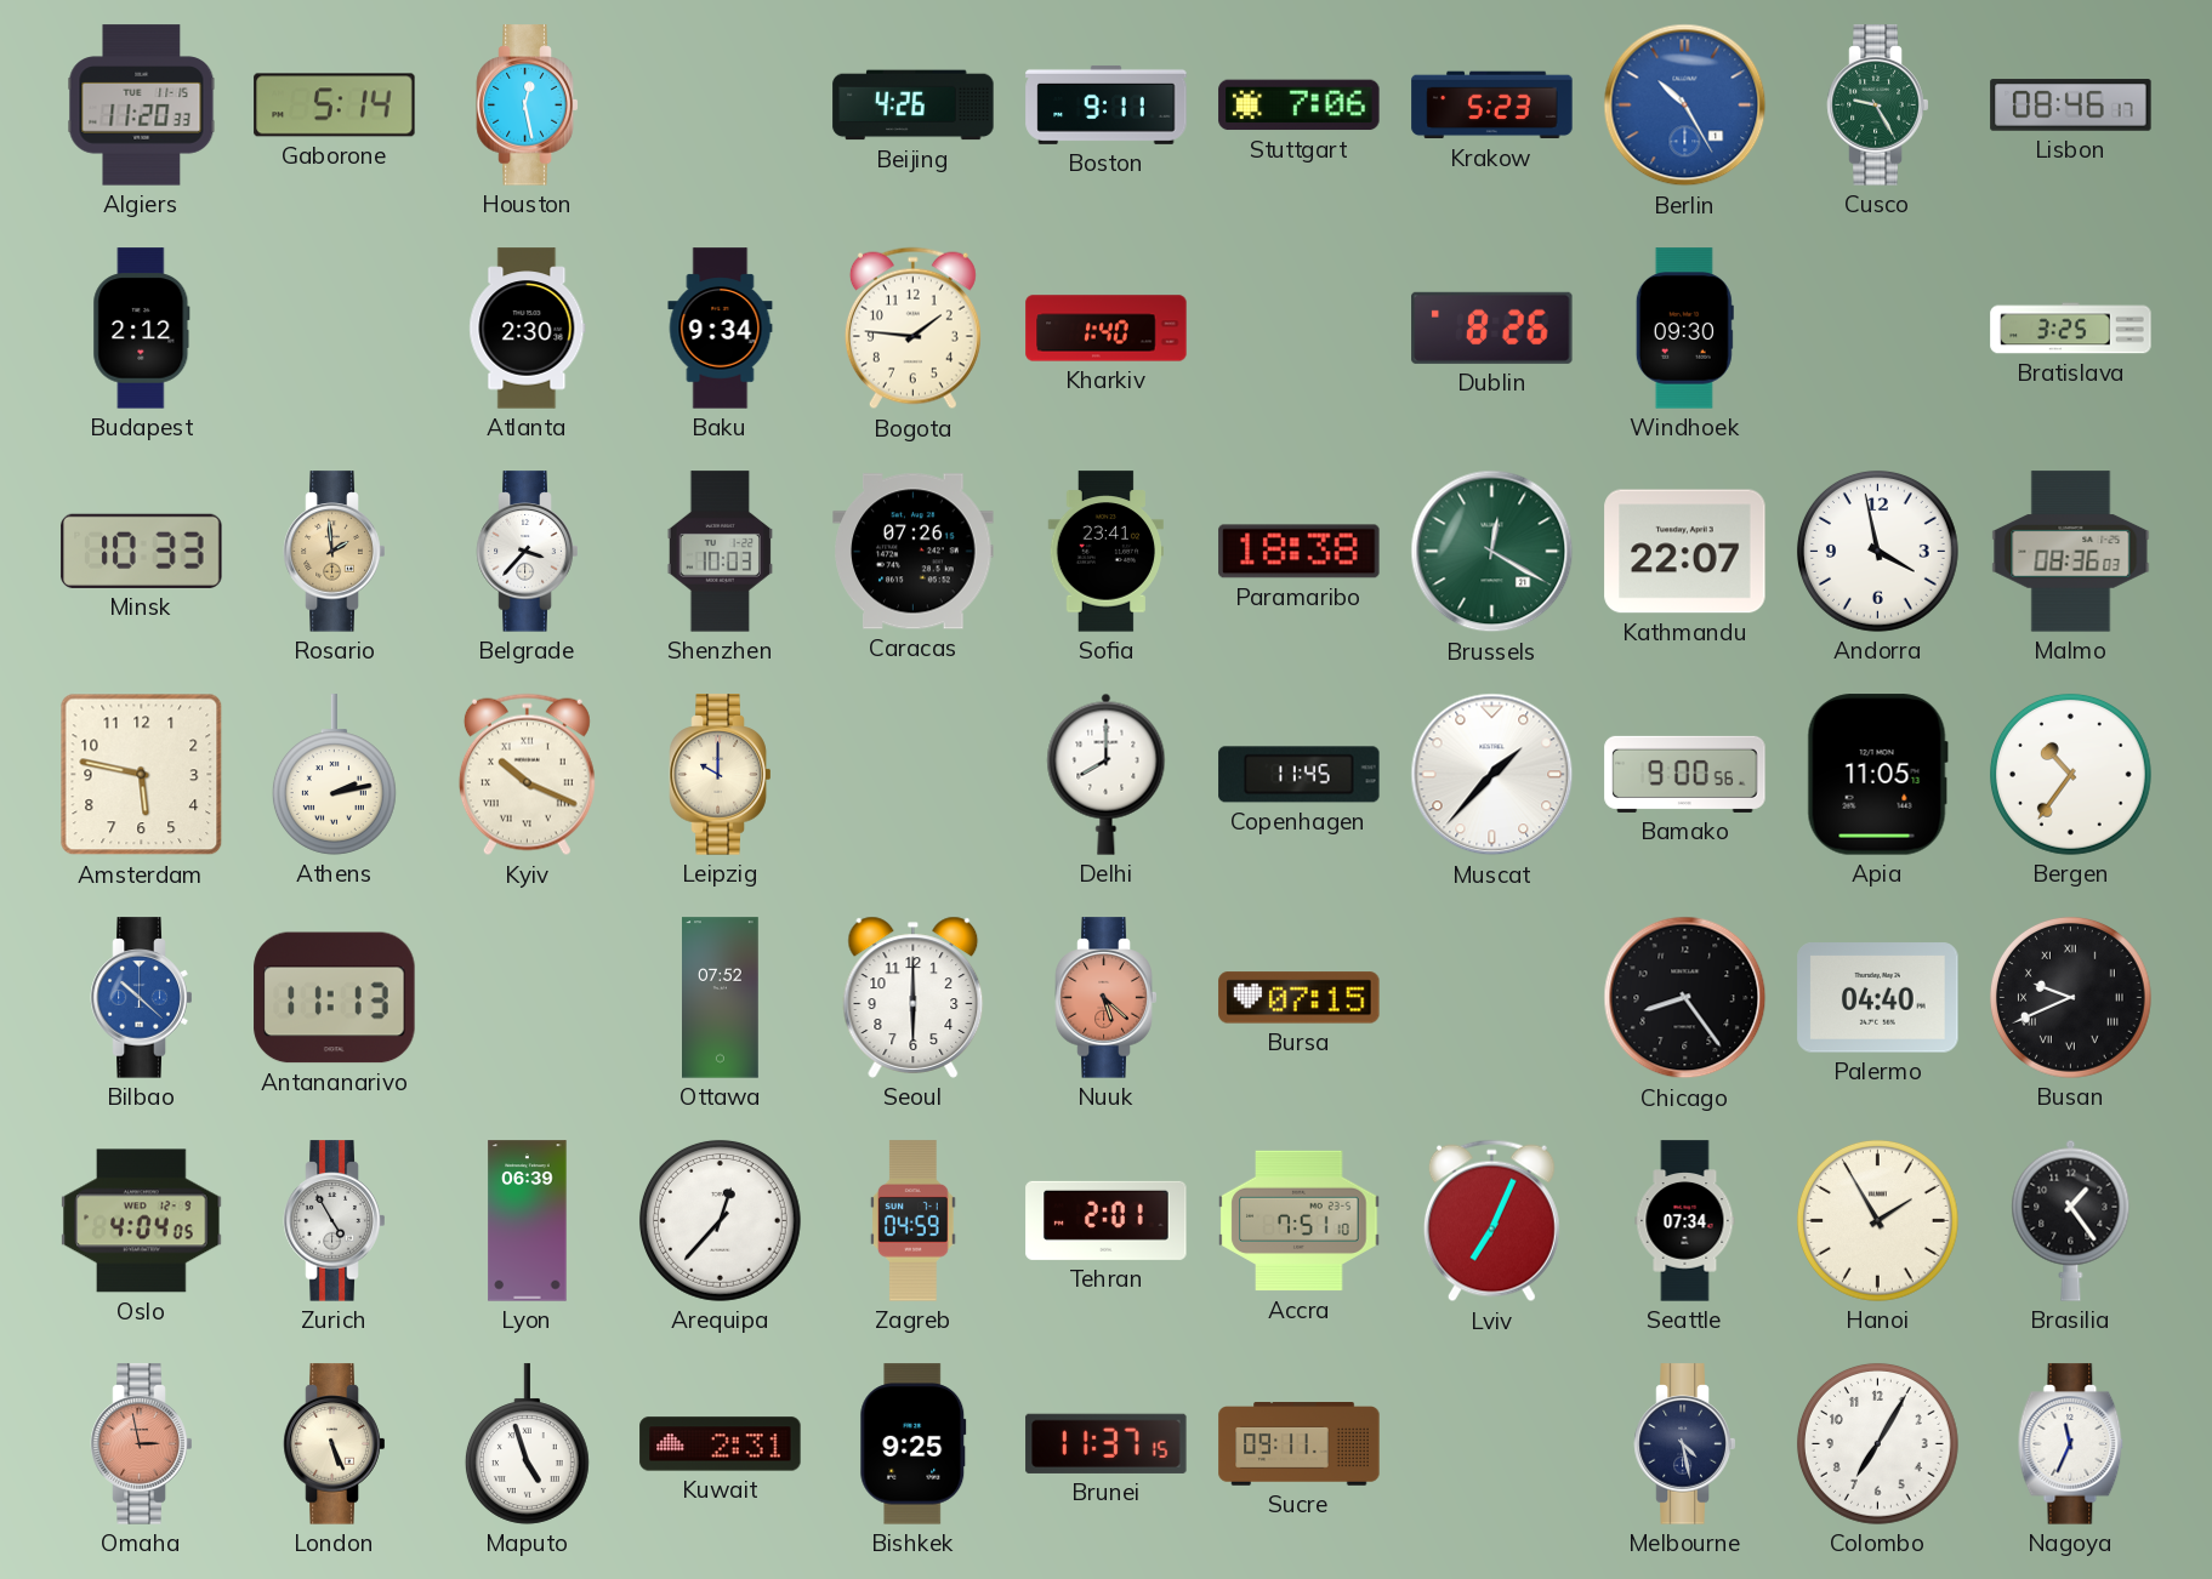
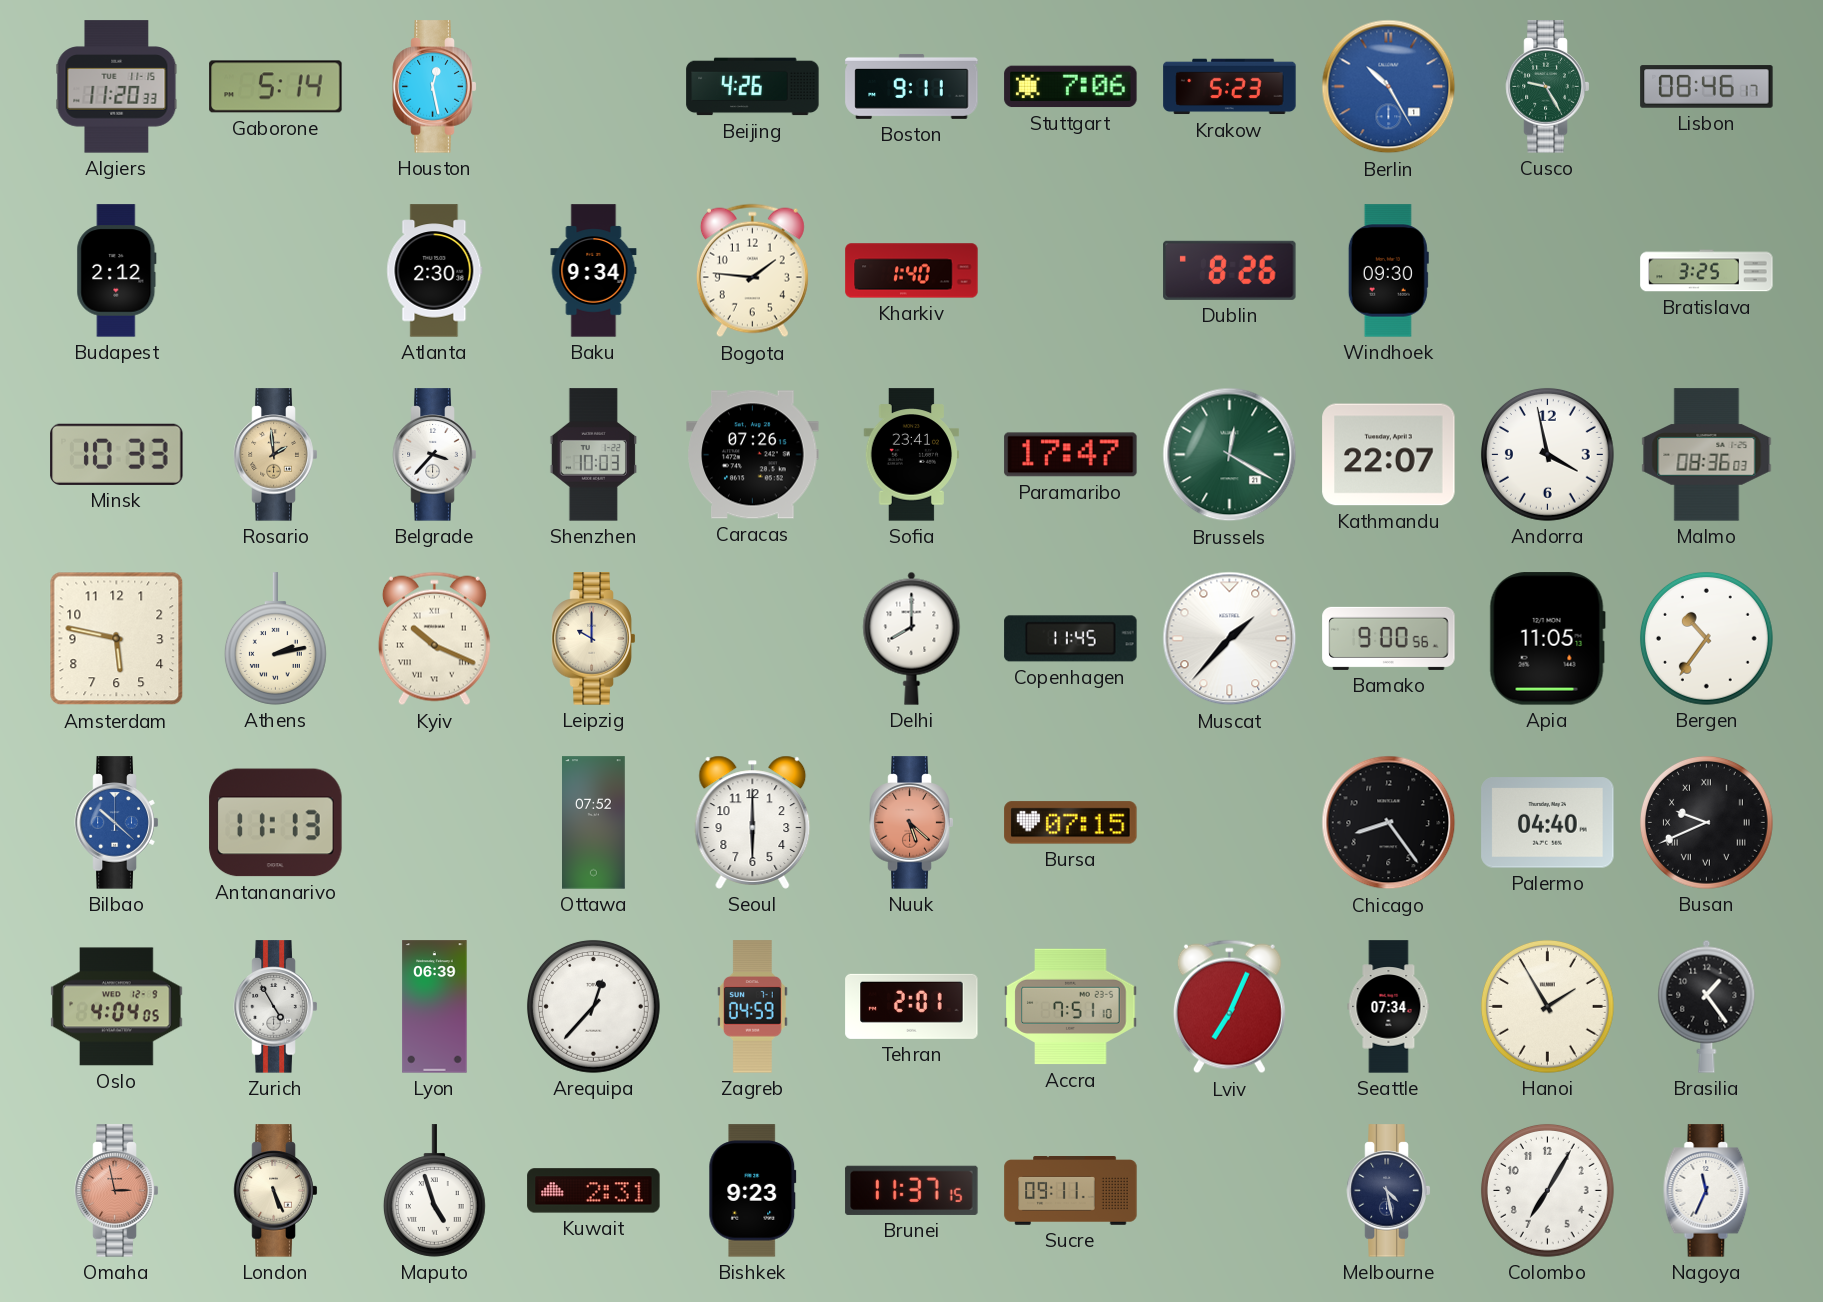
Paramaribo: 18:38 -> 17:47 (1071, 455)
Bishkek: 9:25 -> 9:23 (753, 1191)
